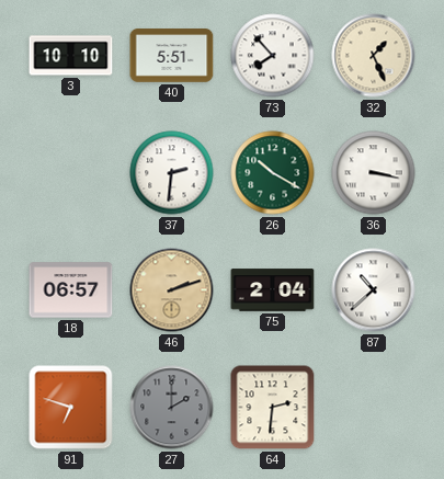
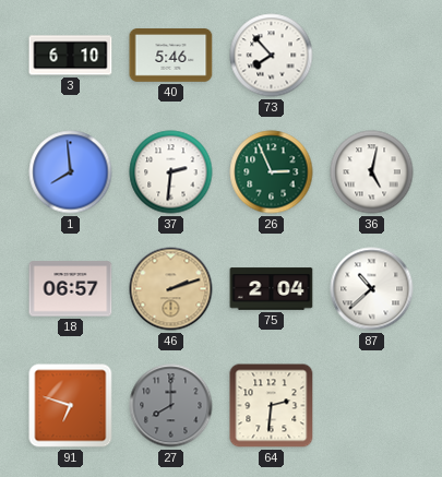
3: 10:10 -> 6:10 (71, 56)
40: 5:51 -> 5:46 (171, 56)
32: 1:26 -> none (374, 56)
1: none -> 7:59 (71, 172)
26: 10:20 -> 2:56 (272, 172)
36: 3:17 -> 5:02 (372, 172)
27: 2:00 -> 8:00 (171, 406)
